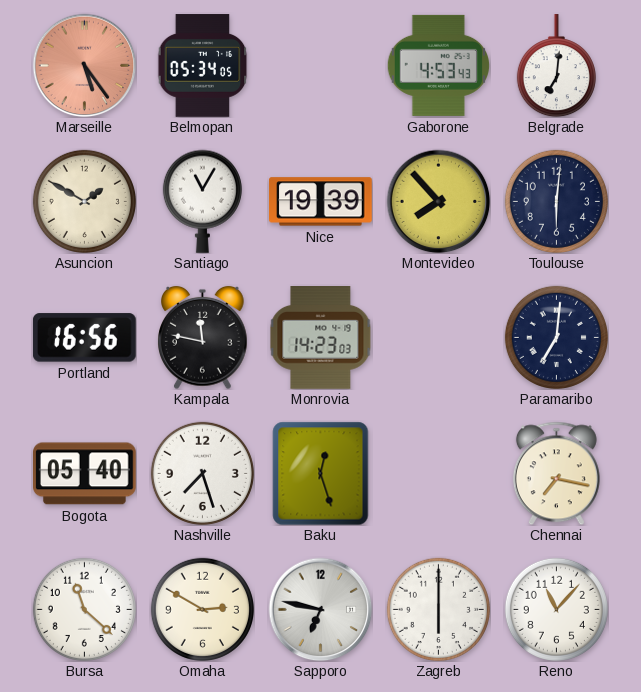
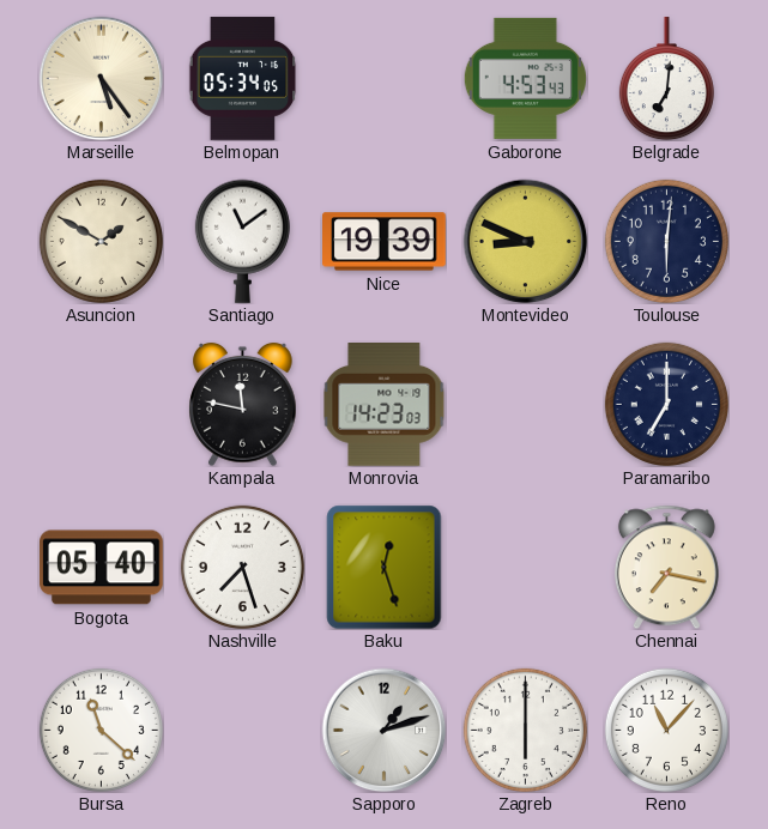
Marseille dial: salmon -> cream (101, 78)
Santiago: 11:05 -> 11:09 (242, 241)
Montevideo: 7:53 -> 8:49 (525, 241)
Portland: 16:56 -> none (84, 338)
Paramaribo: 7:01 -> 7:00 (666, 404)
Omaha: 2:50 -> none (202, 609)
Sapporo: 6:47 -> 1:12 (383, 730)
